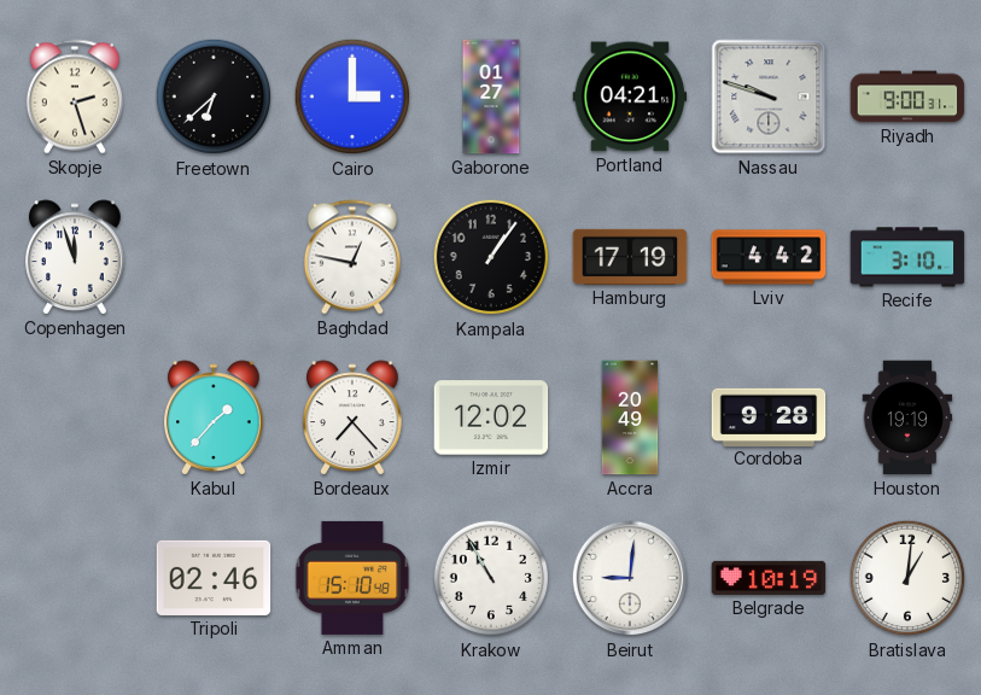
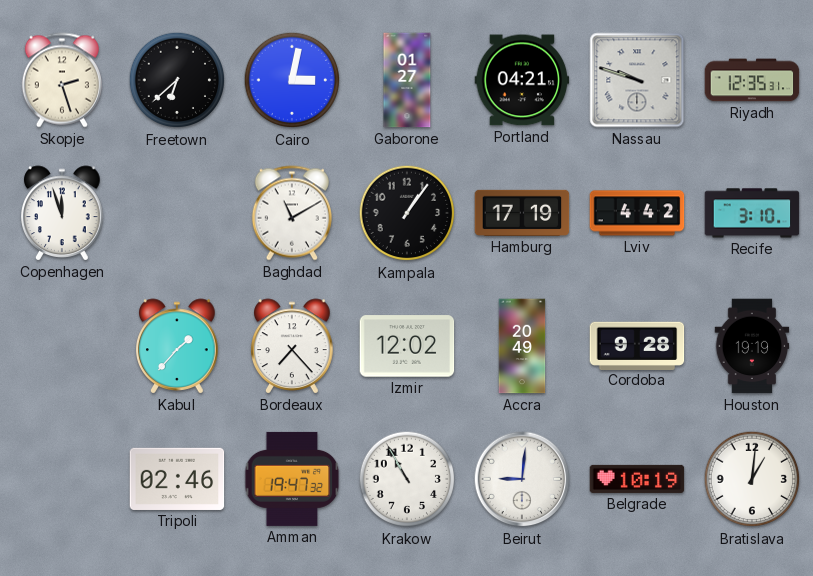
Cairo: 3:00 -> 3:02 (292, 80)
Riyadh: 9:00 -> 12:35 (752, 80)
Baghdad: 12:47 -> 11:10 (292, 213)
Amman: 15:10 -> 19:47 (292, 479)
